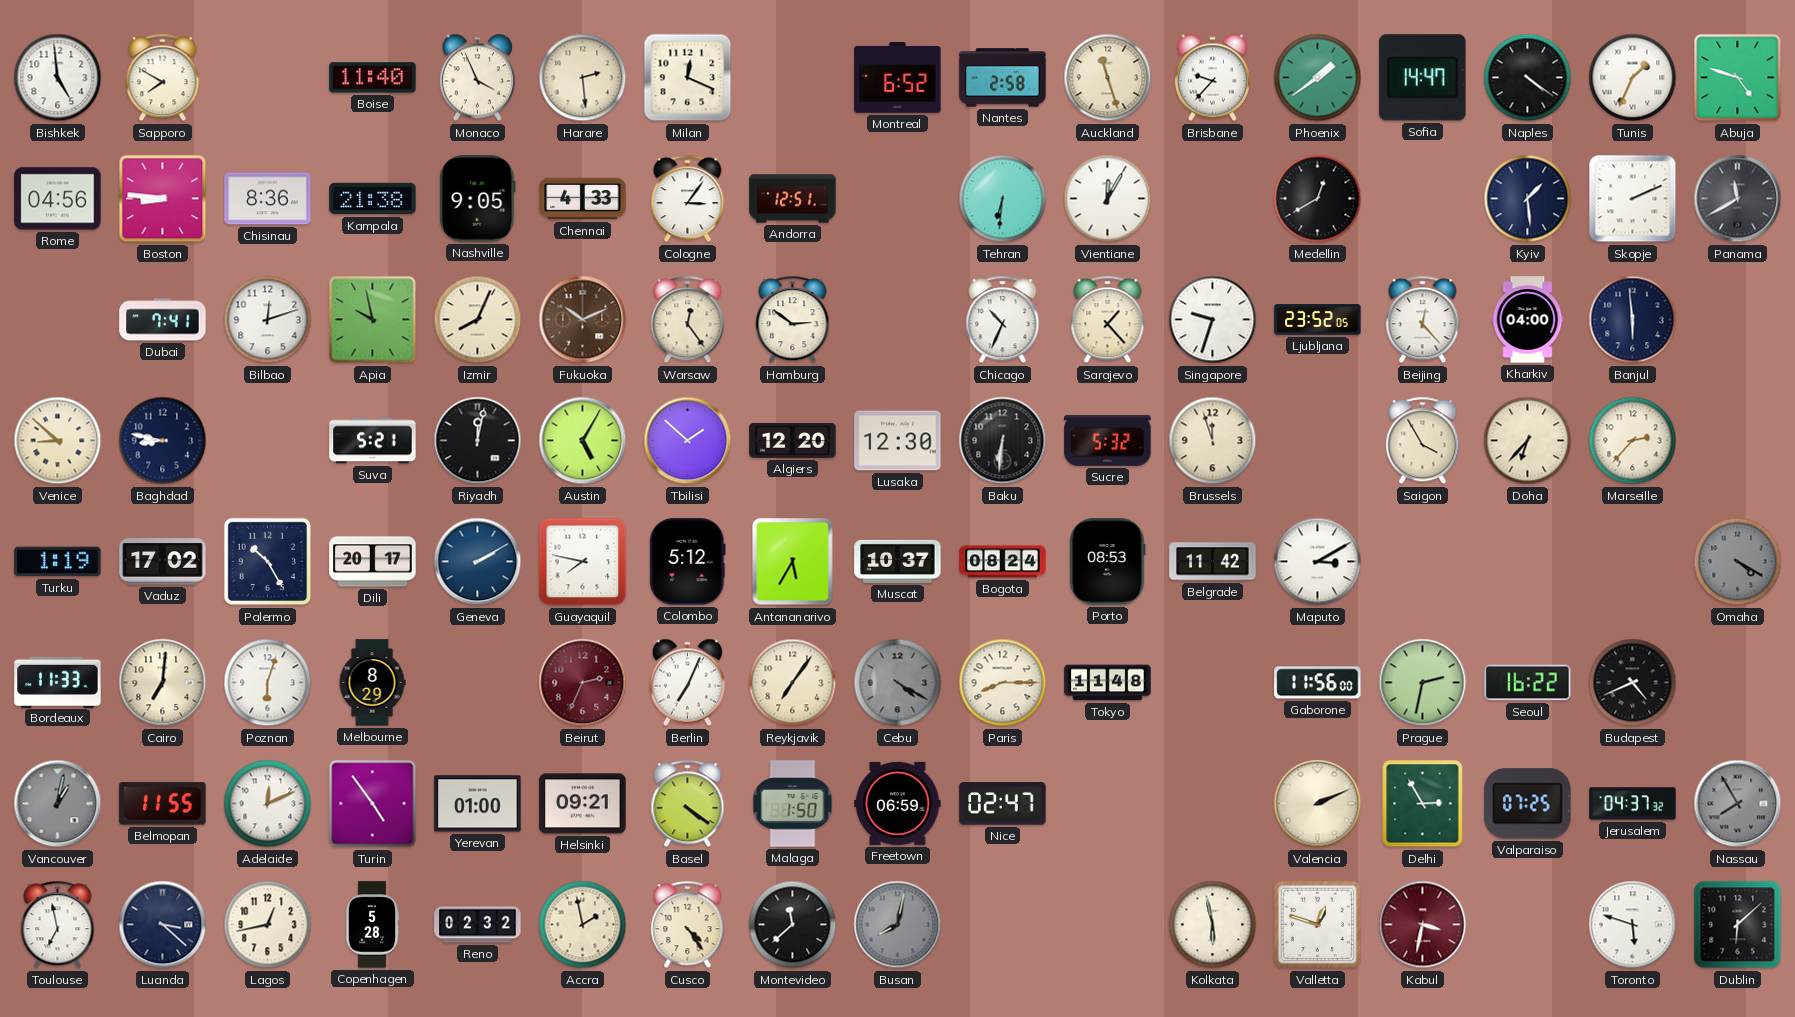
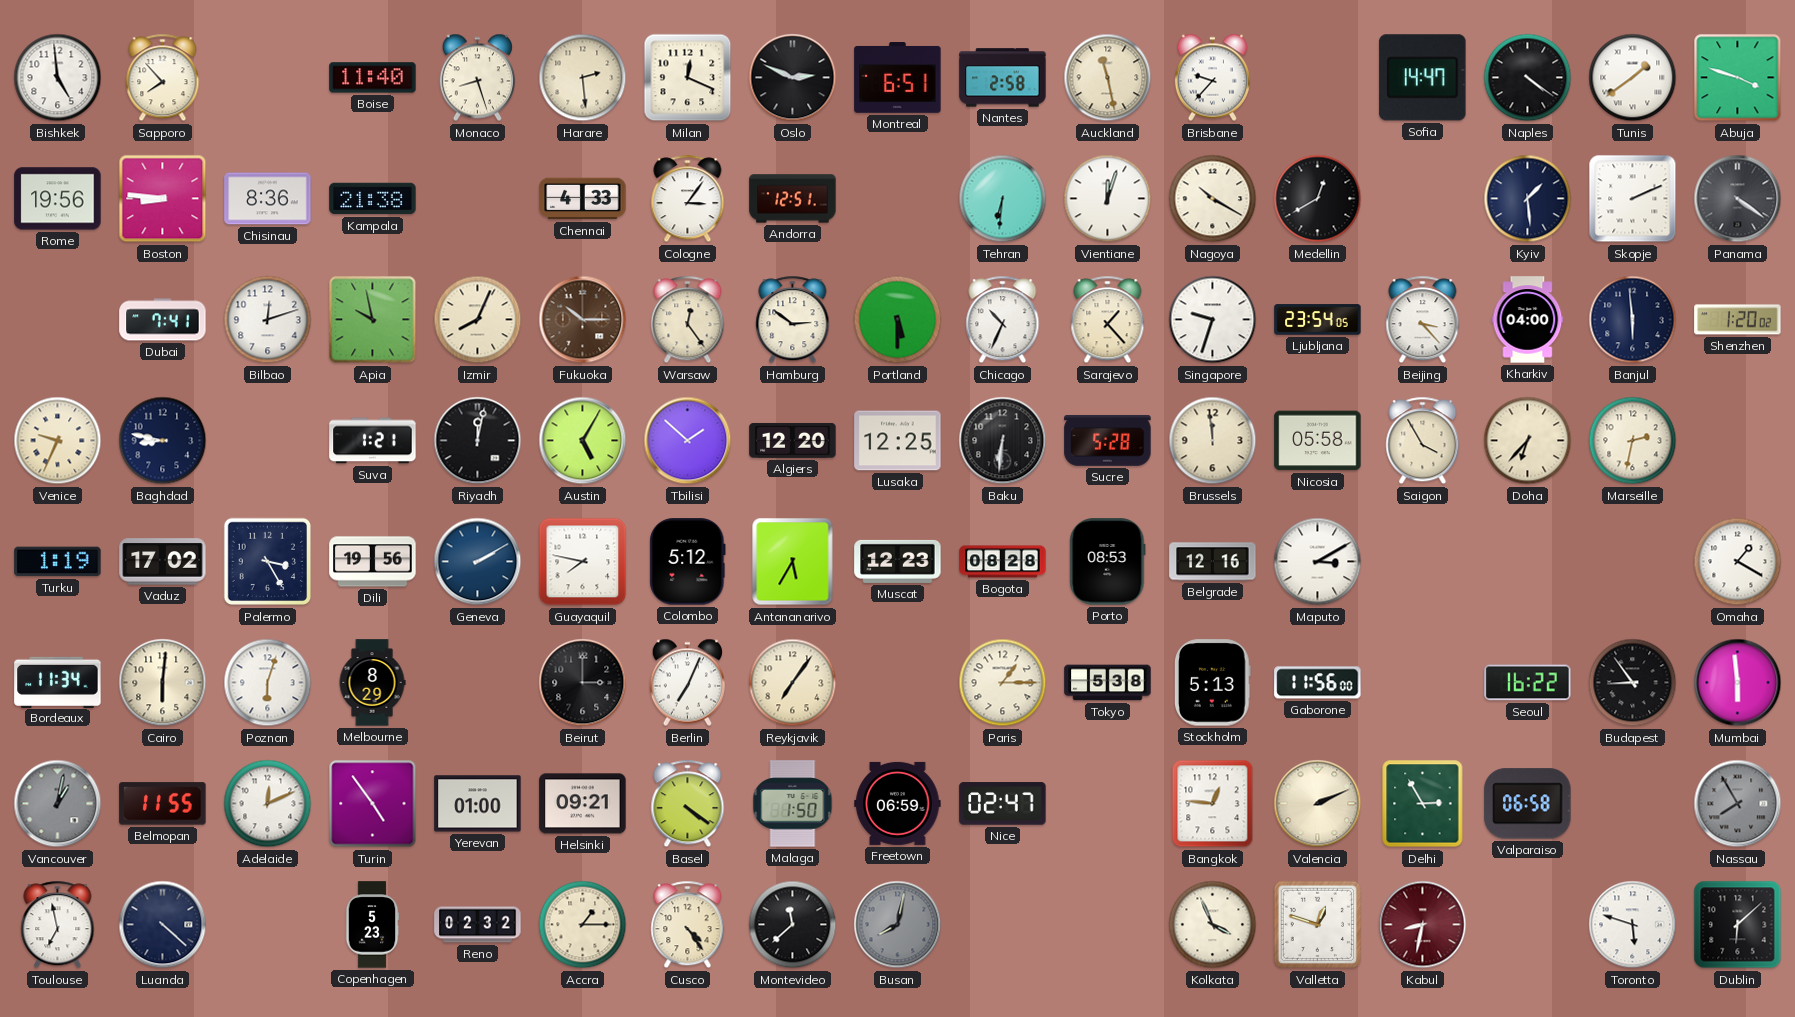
Sapporo: 7:50 -> 7:53 (163, 78)
Monaco: 3:56 -> 8:27 (477, 78)
Oslo: none -> 2:49 (793, 78)
Montreal: 6:52 -> 6:51 (898, 78)
Auckland: 11:27 -> 11:28 (1108, 78)
Phoenix: 1:39 -> none (1318, 78)
Tunis: 1:34 -> 1:39 (1633, 78)
Abuja: 4:48 -> 3:48 (1738, 78)
Rome: 04:56 -> 19:56 (58, 199)
Nashville: 9:05 -> none (478, 199)
Vientiane: 12:05 -> 12:03 (1108, 199)
Nagoya: none -> 10:20 (1213, 199)
Panama: 11:40 -> 4:21 (1738, 199)
Fukuoka: 10:11 -> 10:15 (583, 320)
Portland: none -> 5:30 (898, 320)
Ljubljana: 23:52 -> 23:54 (1318, 320)
Beijing: 12:23 -> 3:23 (1423, 320)
Shenzhen: none -> 1:20 (1738, 320)
Venice: 8:52 -> 9:34 (58, 441)
Suva: 5:21 -> 1:21 (373, 441)
Lusaka: 12:30 -> 12:25 (898, 441)
Sucre: 5:32 -> 5:28 (1108, 440)
Brussels: 11:57 -> 11:59 (1213, 441)
Nicosia: none -> 05:58 (1318, 441)
Marseille: 2:37 -> 2:32 (1633, 441)
Palermo: 10:25 -> 3:25 (268, 562)
Dili: 20:17 -> 19:56 (373, 562)
Muscat: 10:37 -> 12:23 (898, 561)
Bogota: 08:24 -> 08:28 (1003, 562)
Belgrade: 11:42 -> 12:16 (1213, 562)
Omaha: 4:20 -> 1:20 (1738, 562)
Omaha dial: grey -> white (1738, 562)
Bordeaux: 11:33 -> 11:34 (58, 682)
Cairo: 7:01 -> 6:01 (163, 683)
Beirut: 2:34 -> 3:00 (583, 683)
Beirut dial: burgundy -> black (583, 683)
Cebu: 4:20 -> none (898, 683)
Paris: 8:15 -> 1:15 (1003, 683)
Tokyo: 11:48 -> 5:38 (1108, 683)
Stockholm: none -> 5:13 (1213, 683)
Prague: 2:32 -> none (1423, 683)
Budapest: 4:41 -> 8:54 (1633, 683)
Mumbai: none -> 5:59 (1738, 683)
Bangkok: none -> 12:46 (1213, 804)
Valparaiso: 07:25 -> 06:58 (1528, 804)
Jerusalem: 04:37 -> none (1633, 804)
Luanda: 3:22 -> 4:22 (163, 925)
Lagos: 12:43 -> none (268, 925)
Copenhagen: 5:28 -> 5:23 (372, 925)
Accra: 1:58 -> 1:15 (583, 925)
Kolkata: 5:58 -> 3:56 (1213, 925)
Kabul: 3:32 -> 8:32 (1423, 925)
